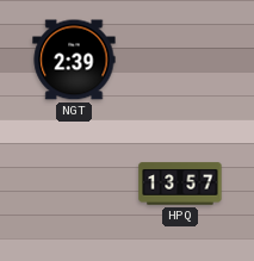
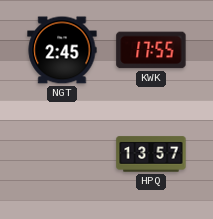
NGT: 2:39 -> 2:45 (62, 50)
KWK: none -> 17:55 (151, 50)
